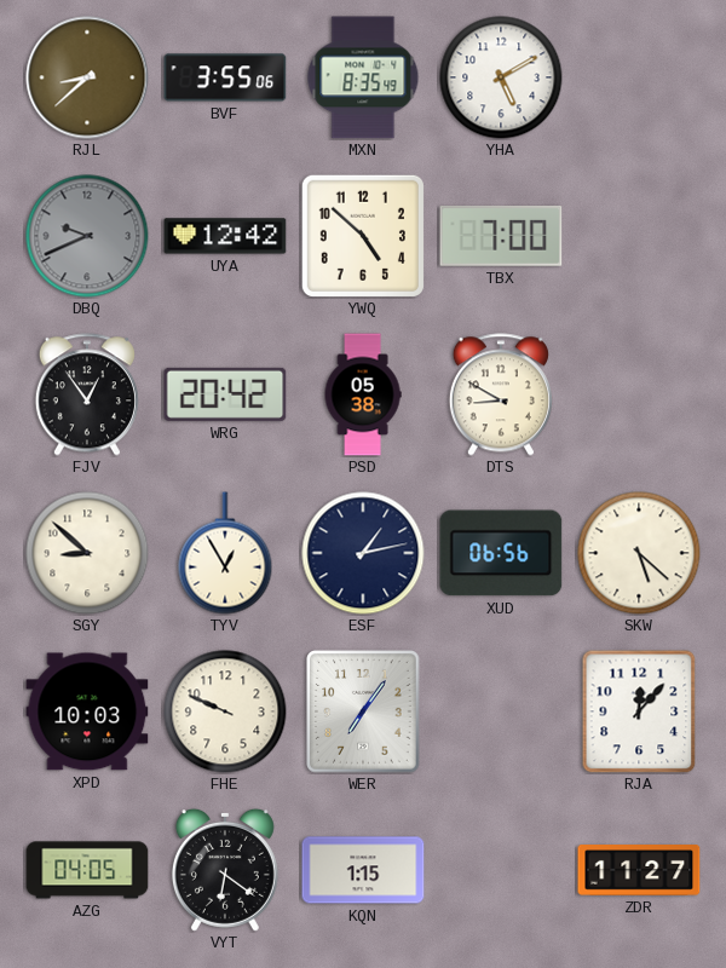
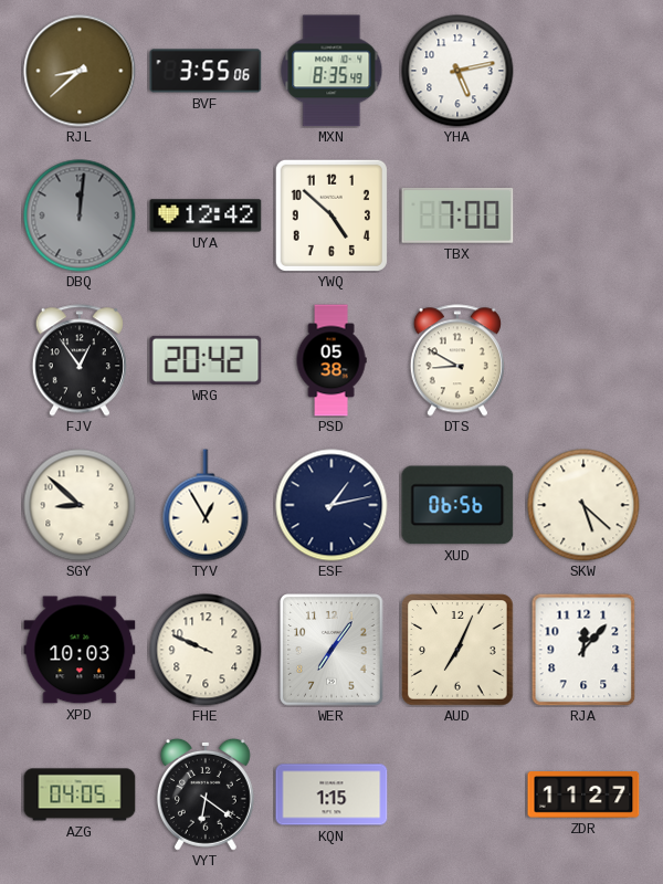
YHA: 5:10 -> 5:13 (457, 71)
DBQ: 9:41 -> 12:01 (80, 215)
AUD: none -> 7:04 (457, 650)
